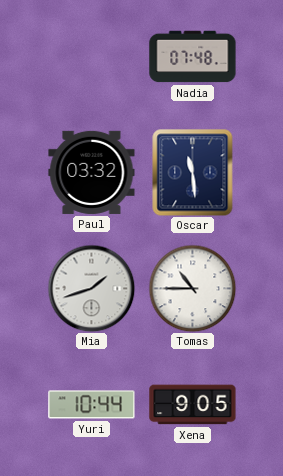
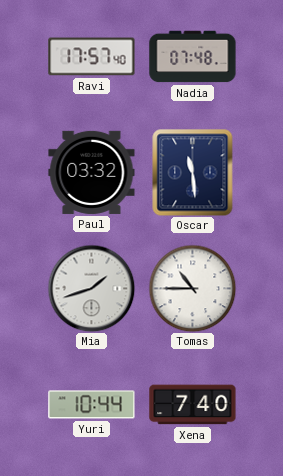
Ravi: none -> 17:57 (92, 57)
Xena: 9:05 -> 7:40 (193, 405)
